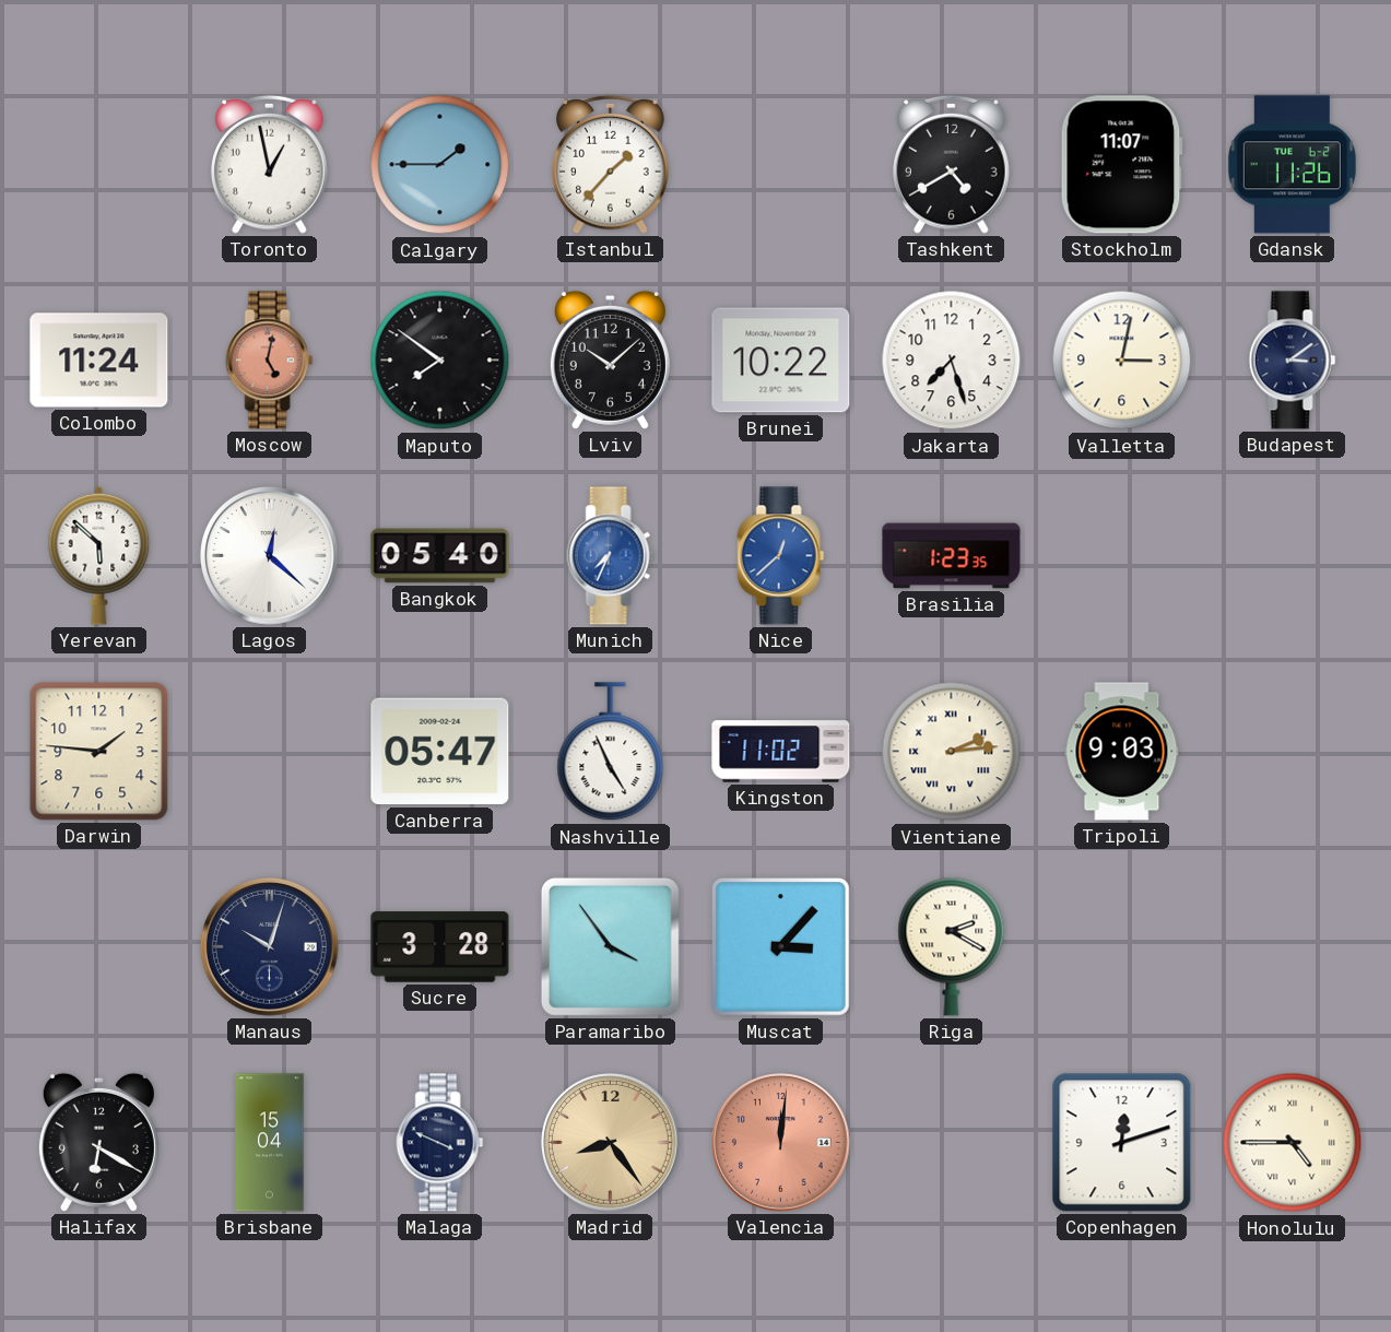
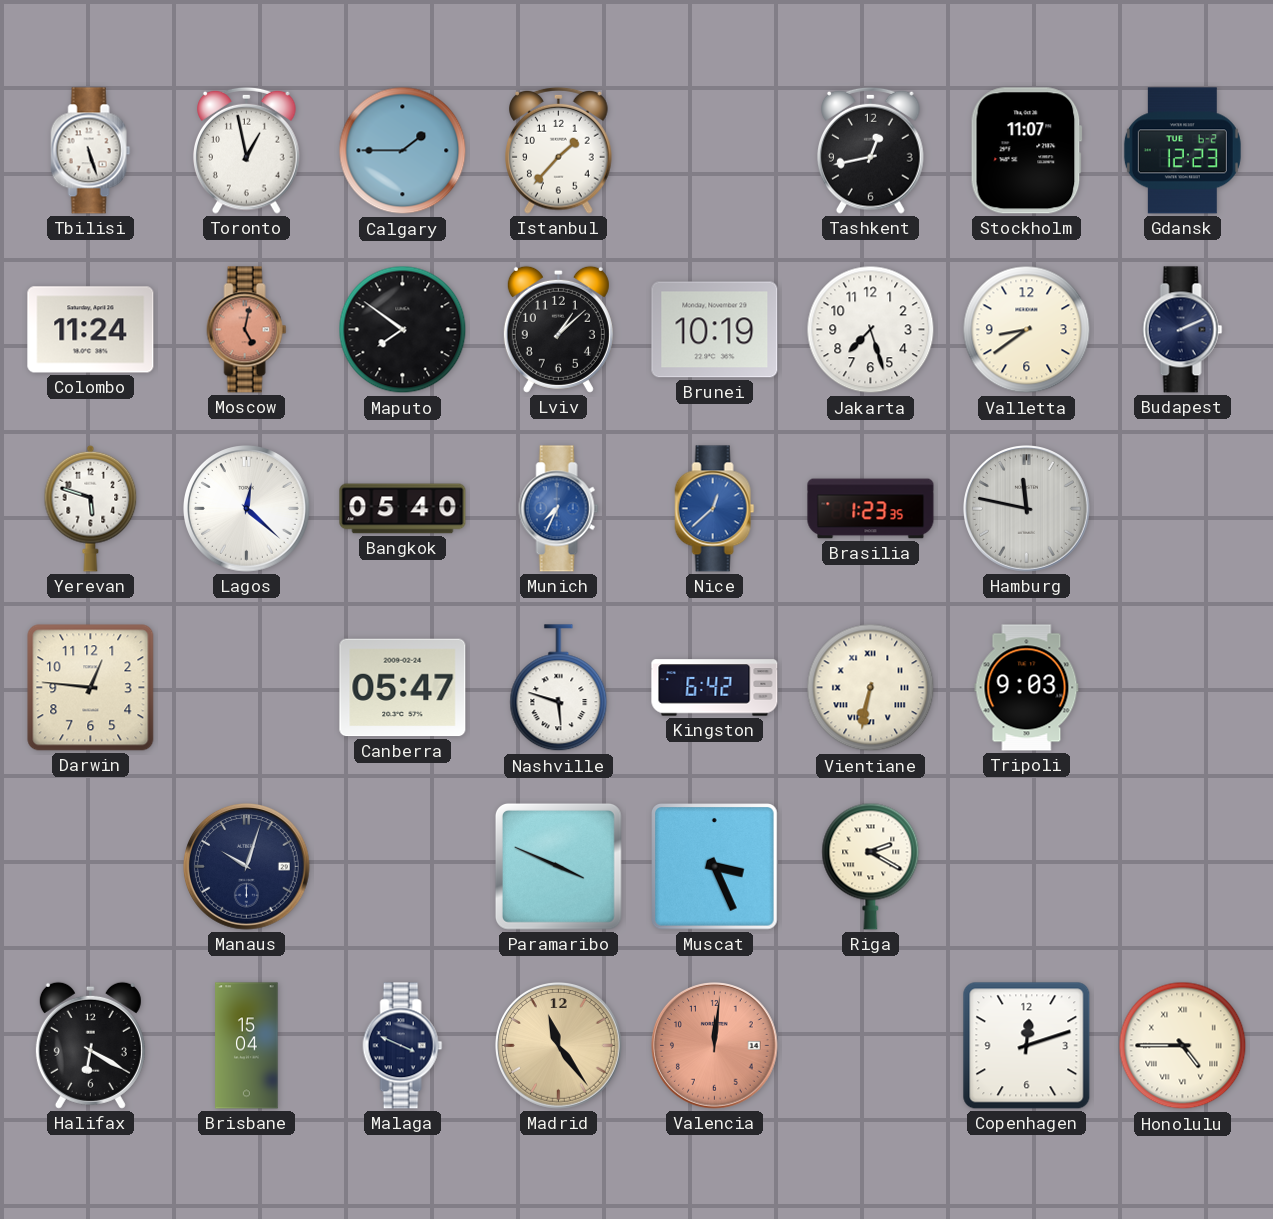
Tbilisi: none -> 5:27 (91, 151)
Tashkent: 4:40 -> 12:43 (871, 150)
Gdansk: 11:26 -> 12:23 (1182, 151)
Lviv: 10:08 -> 1:08 (558, 329)
Brunei: 10:22 -> 10:19 (715, 330)
Valletta: 3:02 -> 8:39 (1027, 330)
Budapest: 3:09 -> 2:11 (1183, 330)
Yerevan: 5:52 -> 5:48 (91, 508)
Hamburg: none -> 11:47 (1027, 509)
Darwin: 1:46 -> 12:46 (91, 688)
Nashville: 4:56 -> 5:48 (559, 688)
Kingston: 11:02 -> 6:42 (715, 688)
Vientiane: 2:14 -> 6:32 (871, 688)
Sucre: 3:28 -> none (440, 947)
Paramaribo: 3:54 -> 3:49 (558, 866)
Muscat: 3:07 -> 3:26 (715, 867)
Madrid: 8:24 -> 11:24 (559, 1046)
